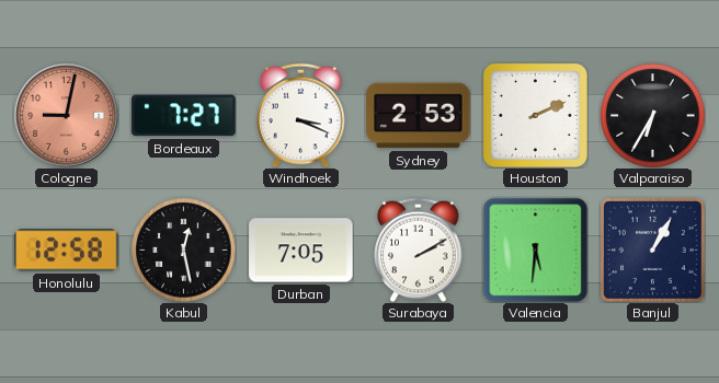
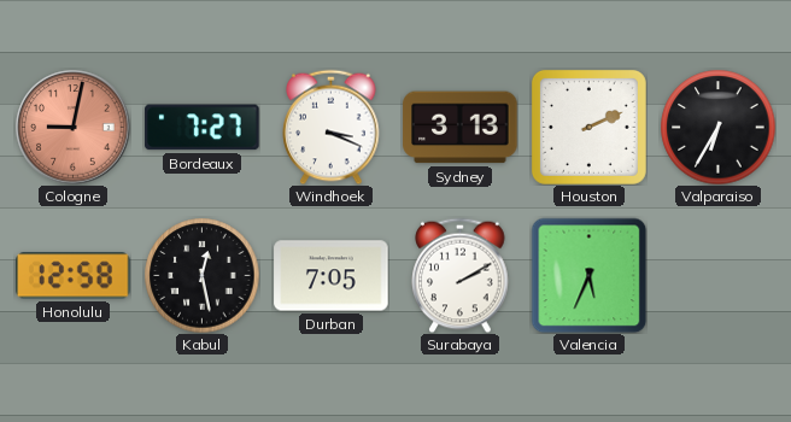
Sydney: 2:53 -> 3:13 (461, 128)
Valencia: 5:31 -> 5:34 (588, 275)
Banjul: 1:05 -> none (652, 249)
